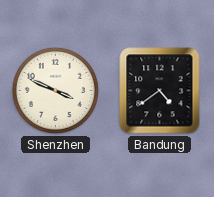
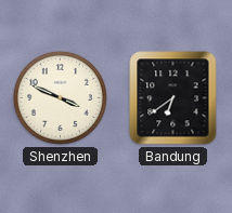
Bandung: 4:39 -> 6:39 (173, 98)
